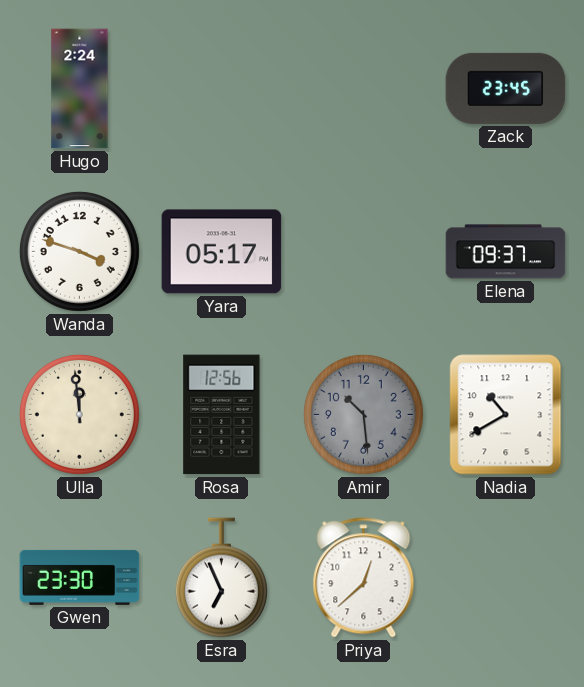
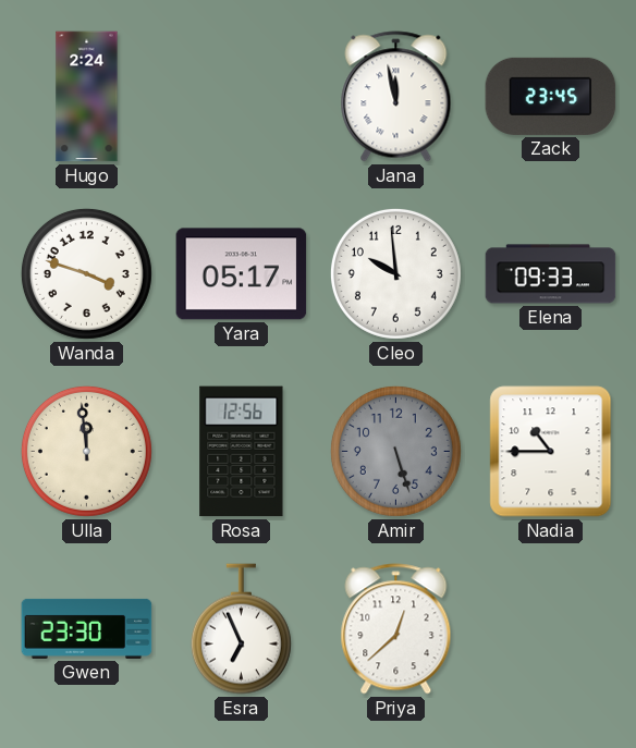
Jana: none -> 11:58 (396, 97)
Cleo: none -> 9:59 (395, 273)
Elena: 09:37 -> 09:33 (551, 274)
Amir: 10:29 -> 5:27 (395, 451)
Nadia: 10:40 -> 10:45 (551, 452)
